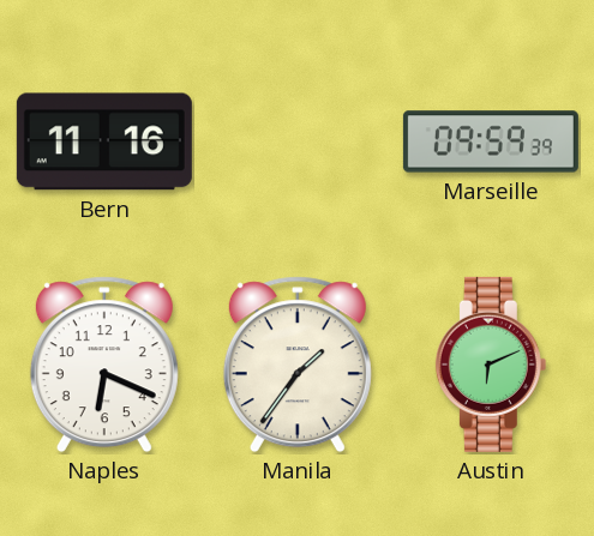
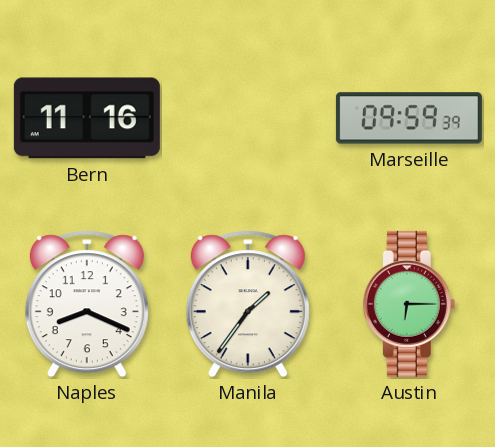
Naples: 6:19 -> 8:19 (87, 304)
Austin: 6:11 -> 6:15 (409, 304)
